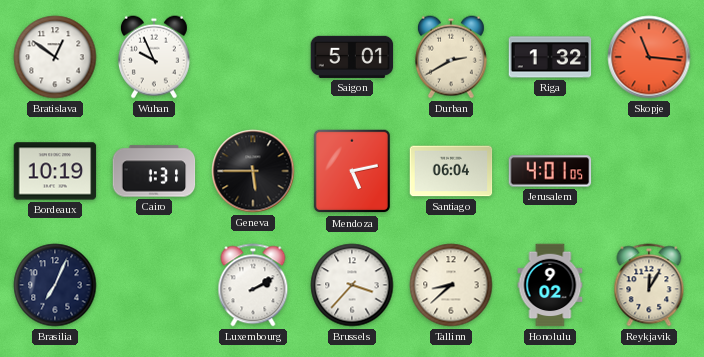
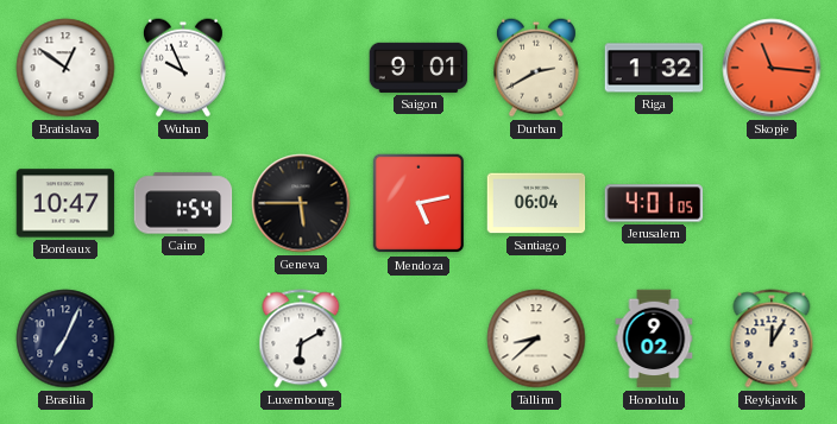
Saigon: 5:01 -> 9:01 (418, 68)
Bordeaux: 10:19 -> 10:47 (65, 203)
Cairo: 1:31 -> 1:54 (183, 203)
Luxembourg: 2:10 -> 6:10 (301, 338)
Brussels: 3:37 -> none (352, 285)
